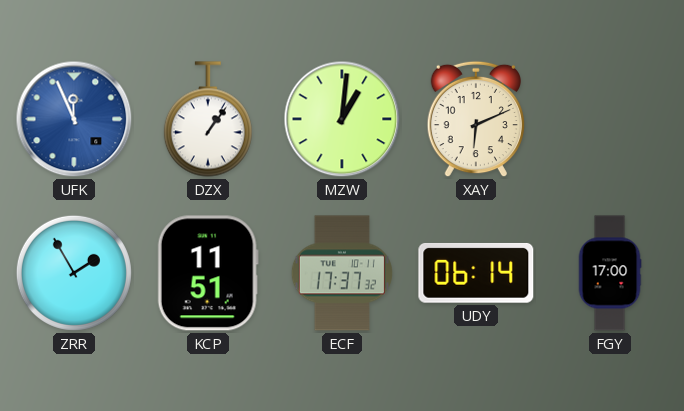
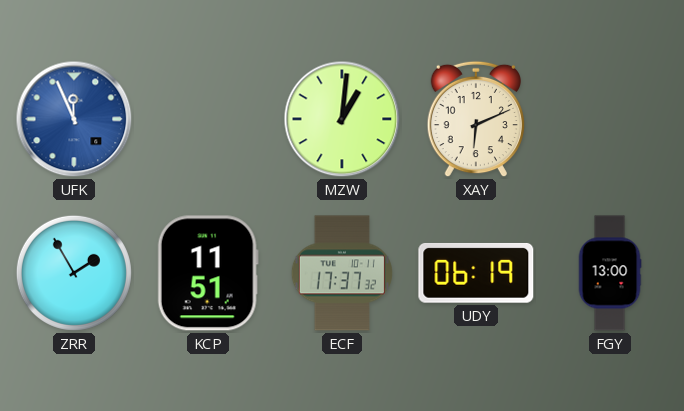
DZX: 1:06 -> none (208, 119)
UDY: 06:14 -> 06:19 (476, 273)
FGY: 17:00 -> 13:00 (610, 273)
